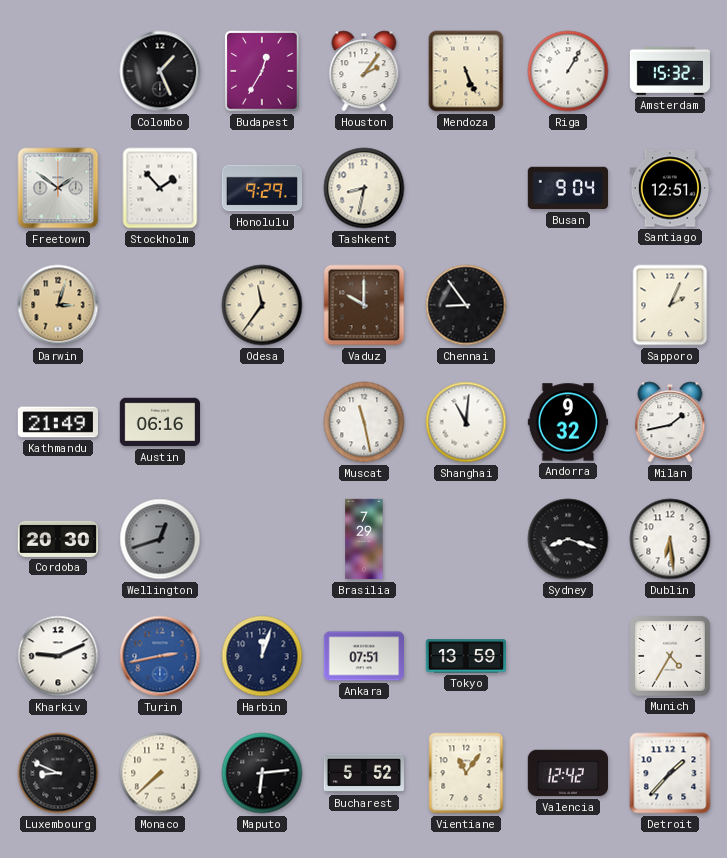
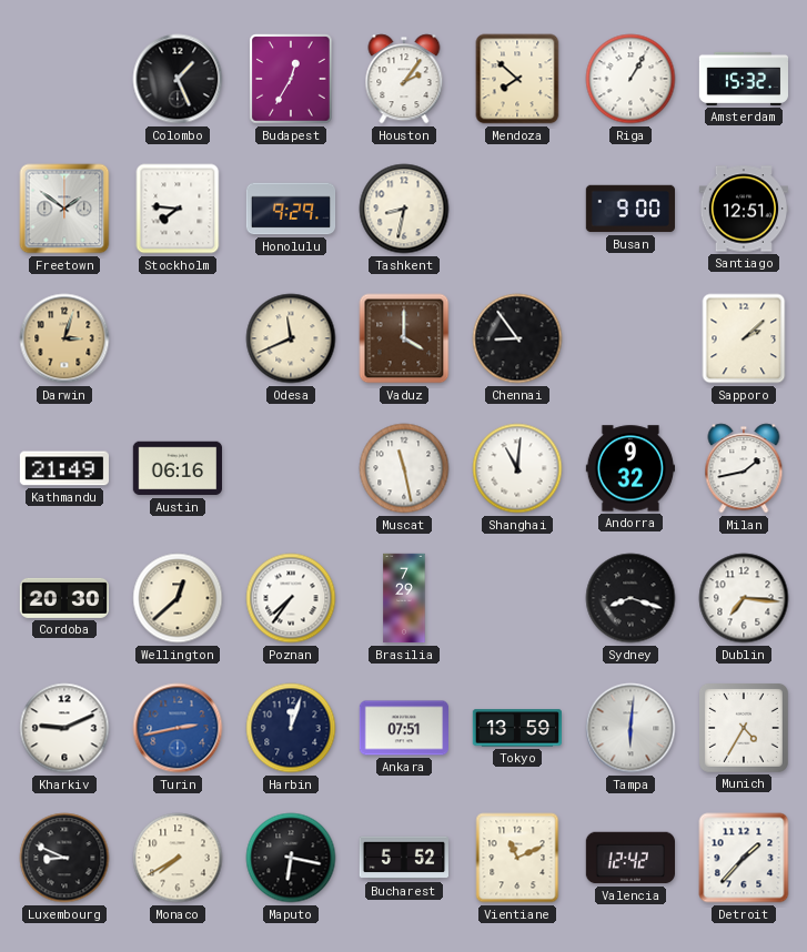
Mendoza: 5:26 -> 7:52 (517, 79)
Stockholm: 1:53 -> 7:46 (178, 209)
Busan: 9:04 -> 9:00 (629, 209)
Odesa: 11:36 -> 11:41 (291, 338)
Vaduz: 10:00 -> 4:00 (404, 338)
Sapporo: 2:04 -> 2:08 (744, 338)
Wellington: 12:42 -> 12:38 (178, 598)
Wellington dial: grey -> cream (178, 598)
Poznan: none -> 7:36 (291, 598)
Dublin: 6:29 -> 7:16 (744, 598)
Tampa: none -> 6:01 (631, 728)
Monaco: 7:38 -> 7:40 (178, 858)
Maputo: 6:14 -> 6:17 (291, 858)
Vientiane: 11:06 -> 11:11 (517, 858)
